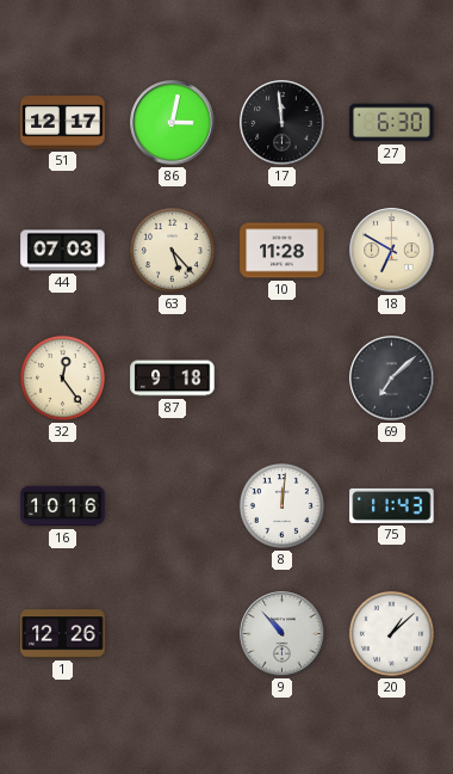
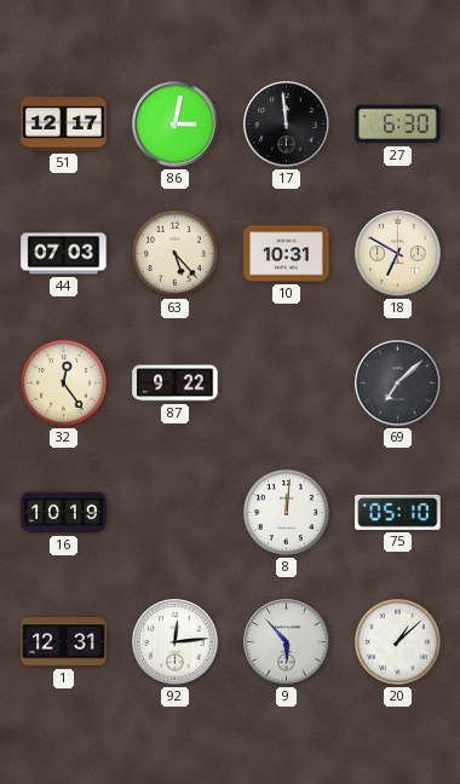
10: 11:28 -> 10:31 (287, 254)
87: 9:18 -> 9:22 (176, 384)
16: 10:16 -> 10:19 (64, 513)
75: 11:43 -> 05:10 (398, 512)
1: 12:26 -> 12:31 (64, 642)
92: none -> 12:14 (176, 642)
9: 10:53 -> 5:53 (287, 642)
